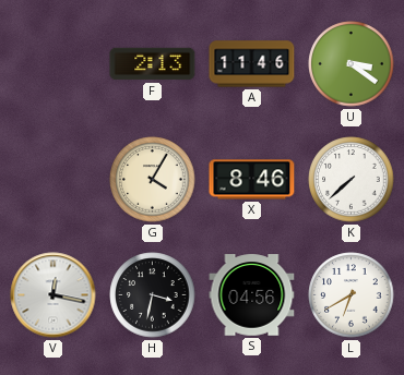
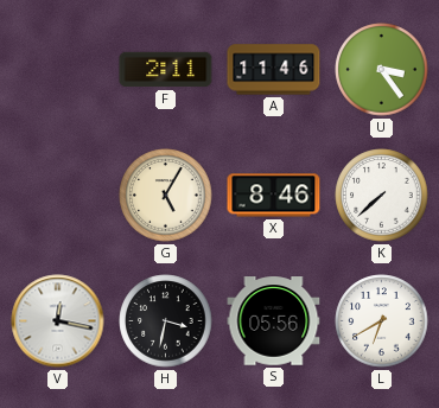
F: 2:13 -> 2:11 (166, 70)
U: 3:21 -> 3:24 (382, 70)
G: 4:05 -> 5:05 (166, 196)
S: 04:56 -> 05:56 (274, 321)
